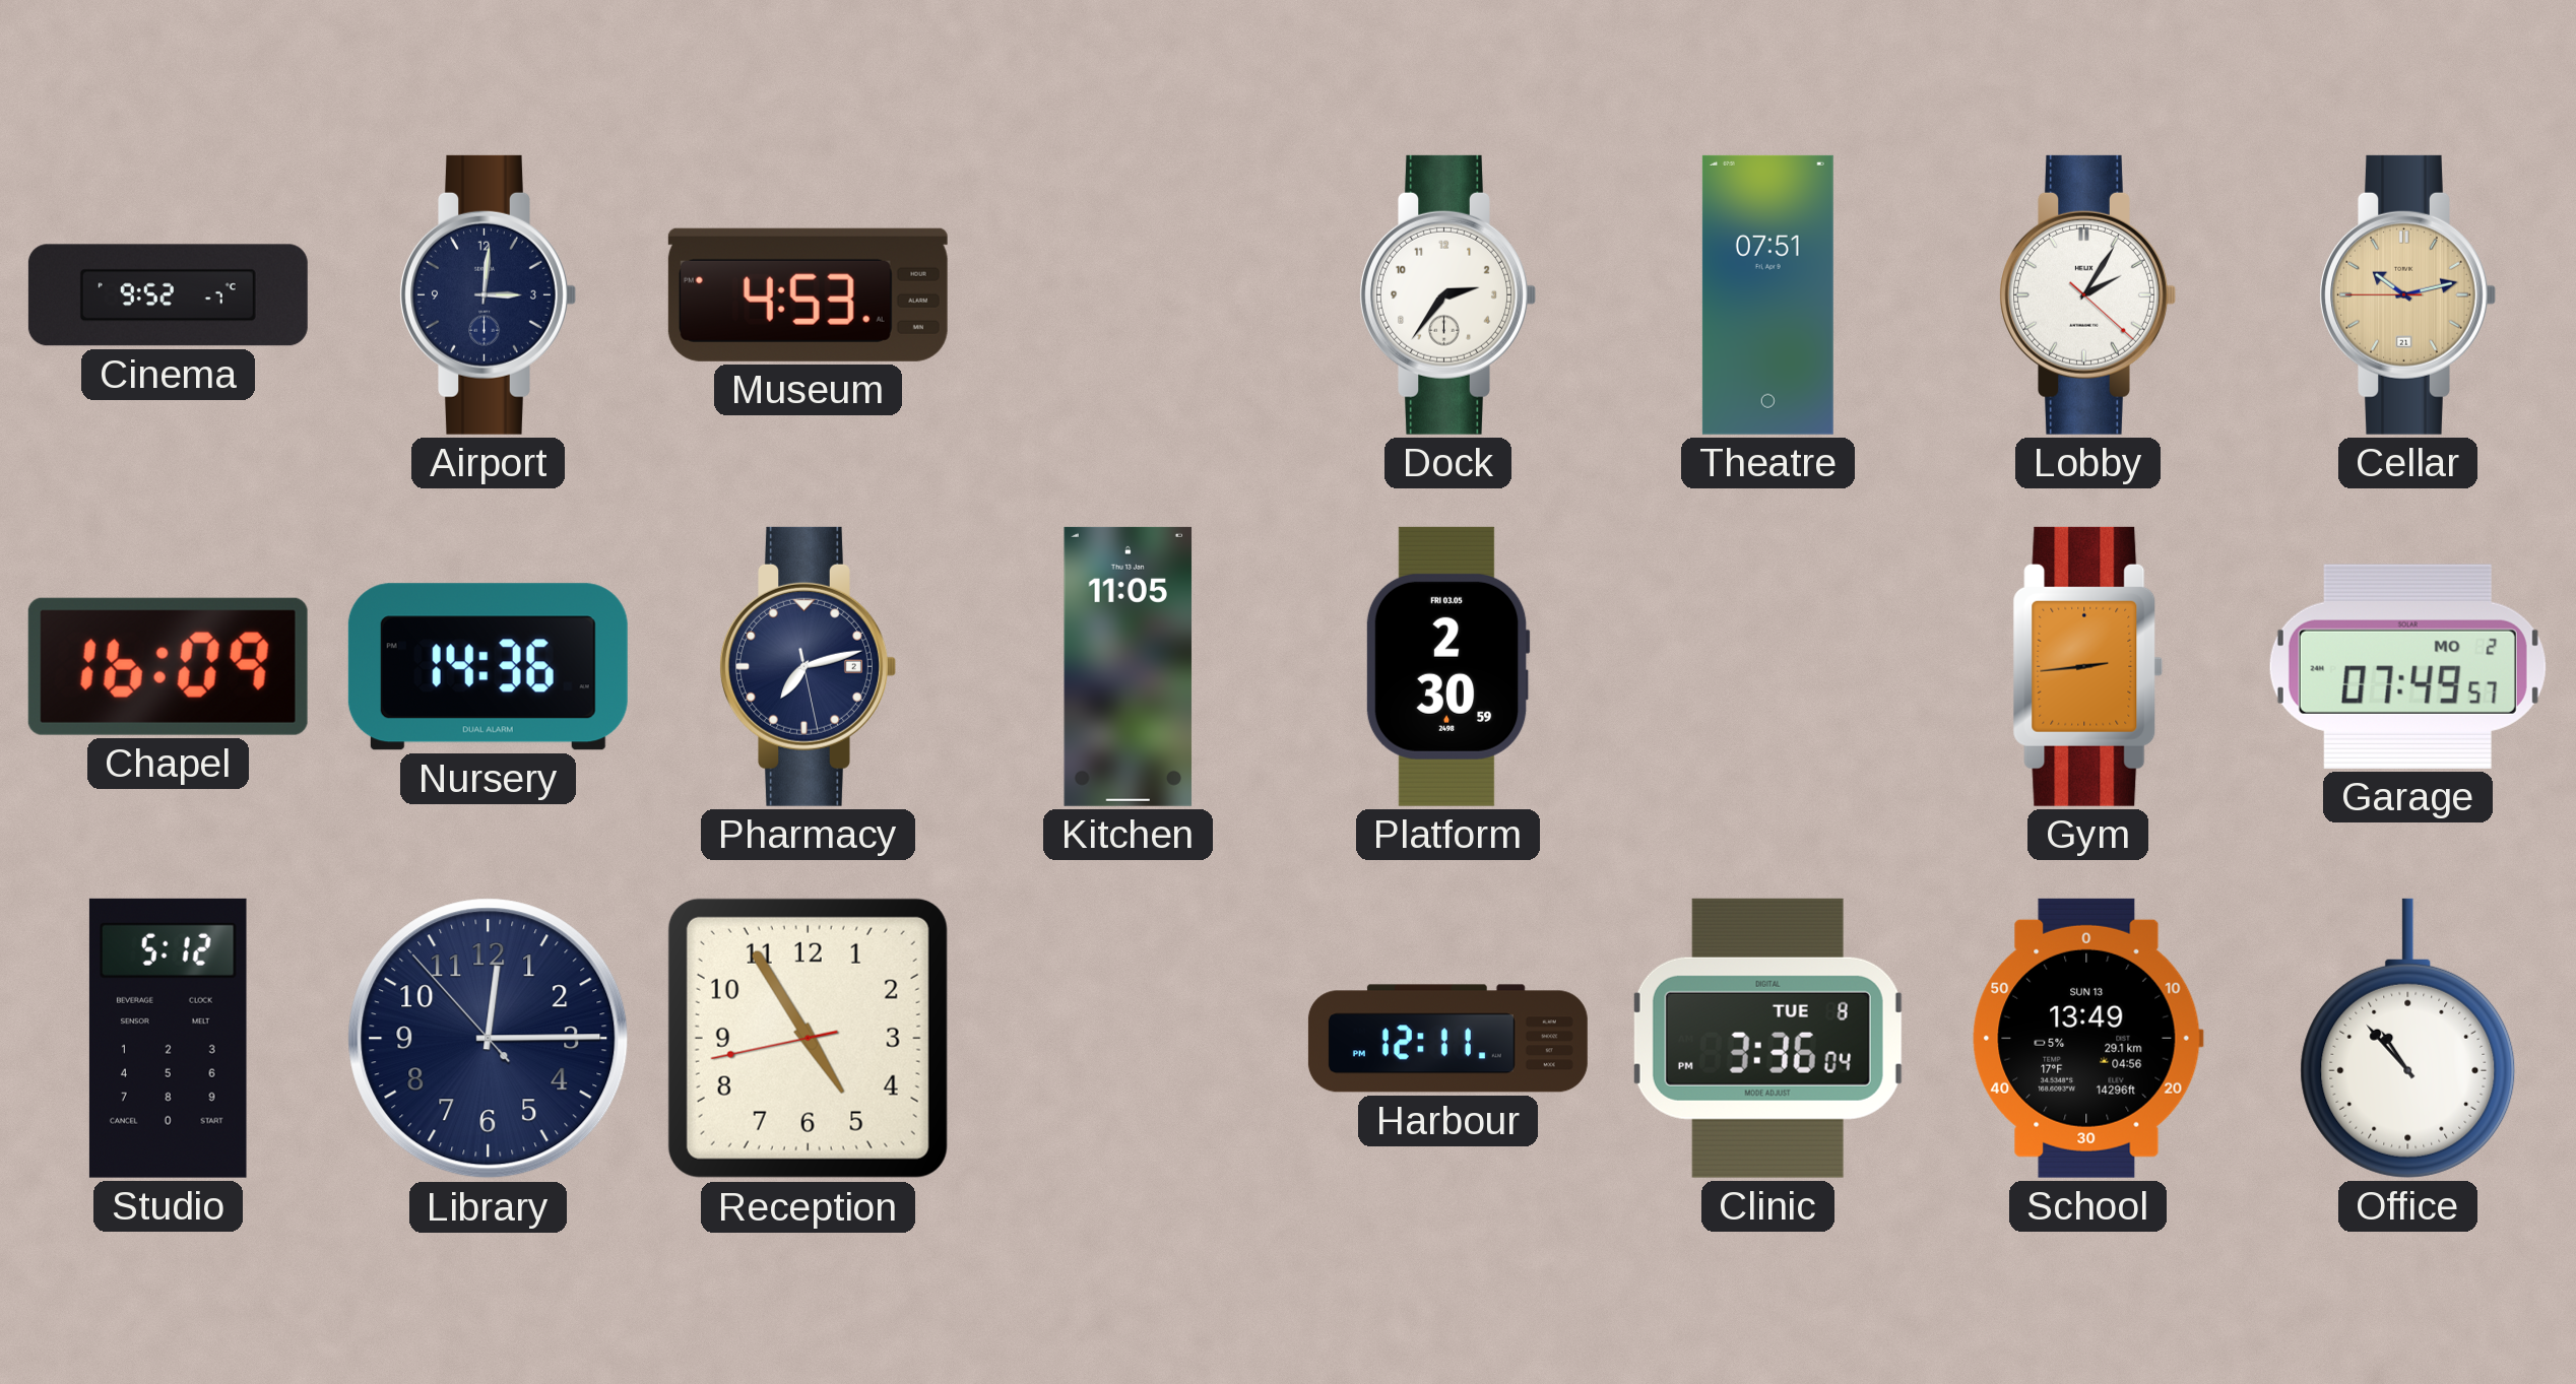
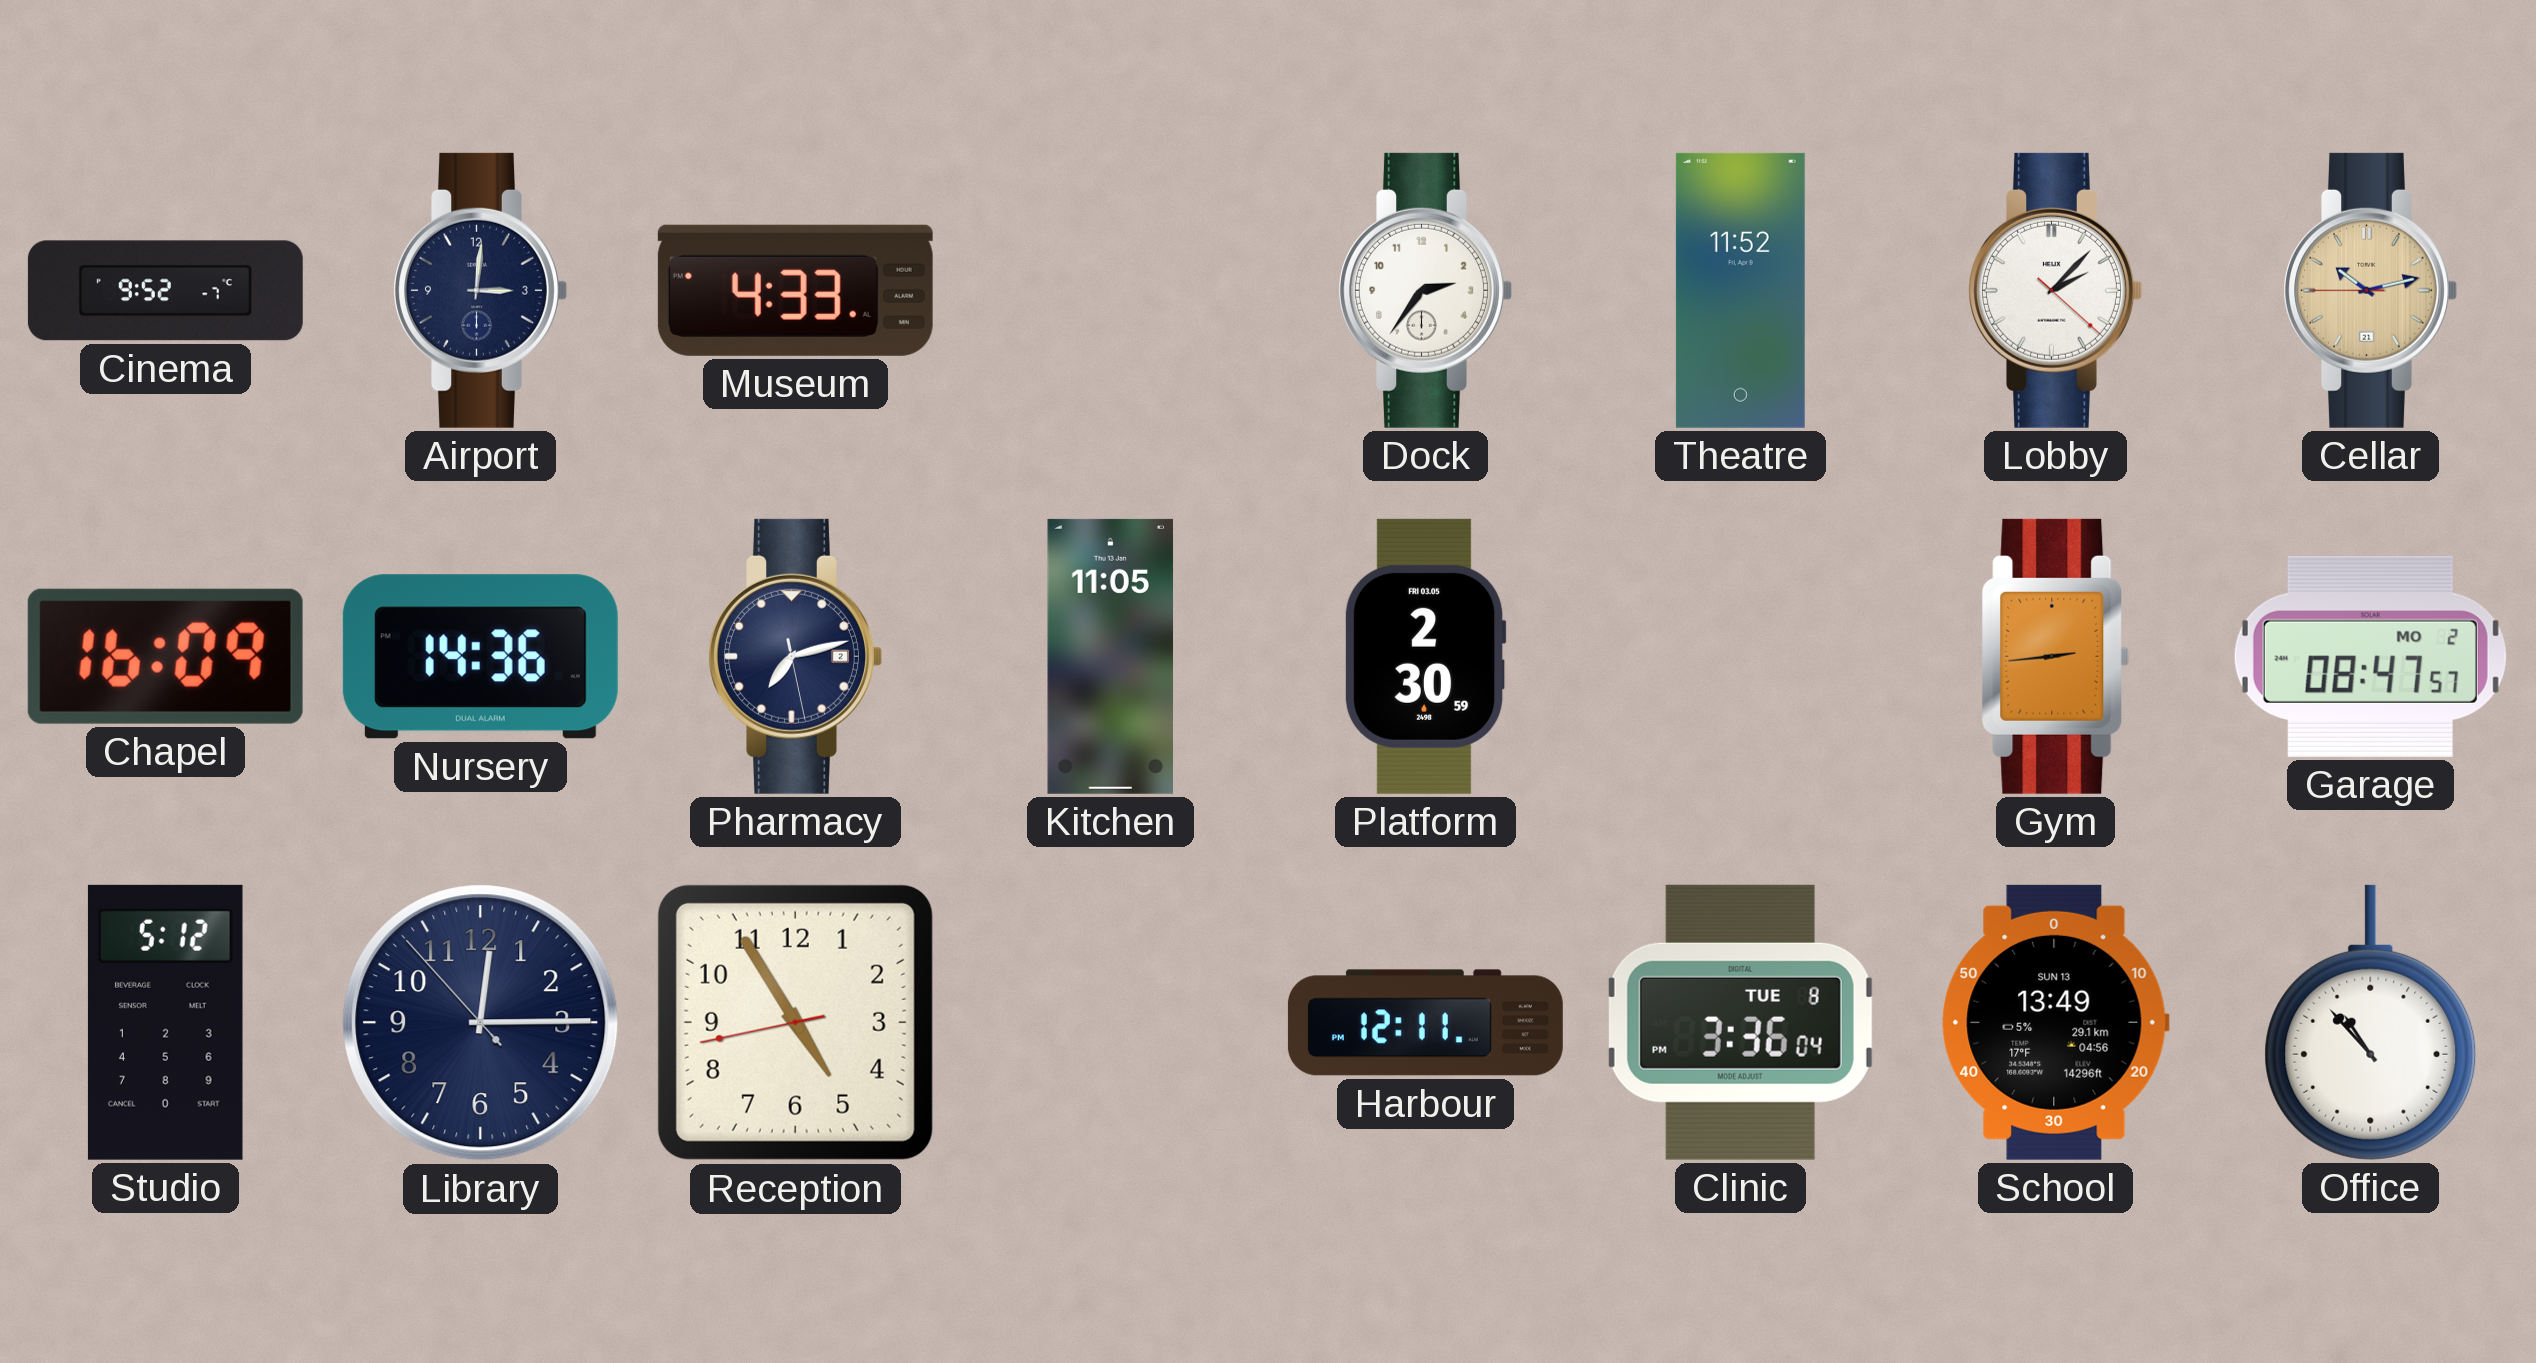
Museum: 4:53 -> 4:33 (795, 290)
Theatre: 07:51 -> 11:52 (1740, 290)
Lobby: 2:05 -> 2:07 (2055, 290)
Garage: 07:49 -> 08:47 (2370, 656)
